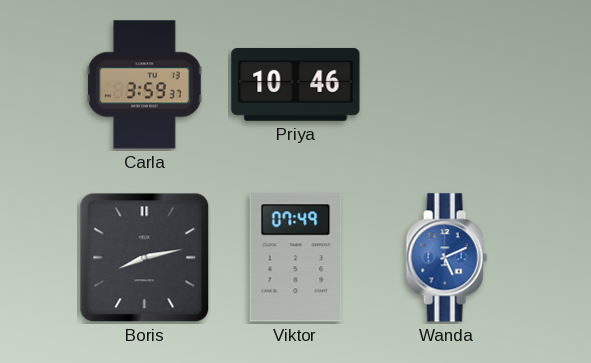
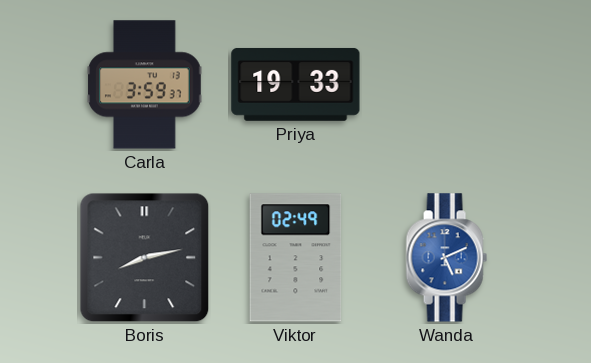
Priya: 10:46 -> 19:33 (296, 84)
Viktor: 07:49 -> 02:49 (296, 258)
